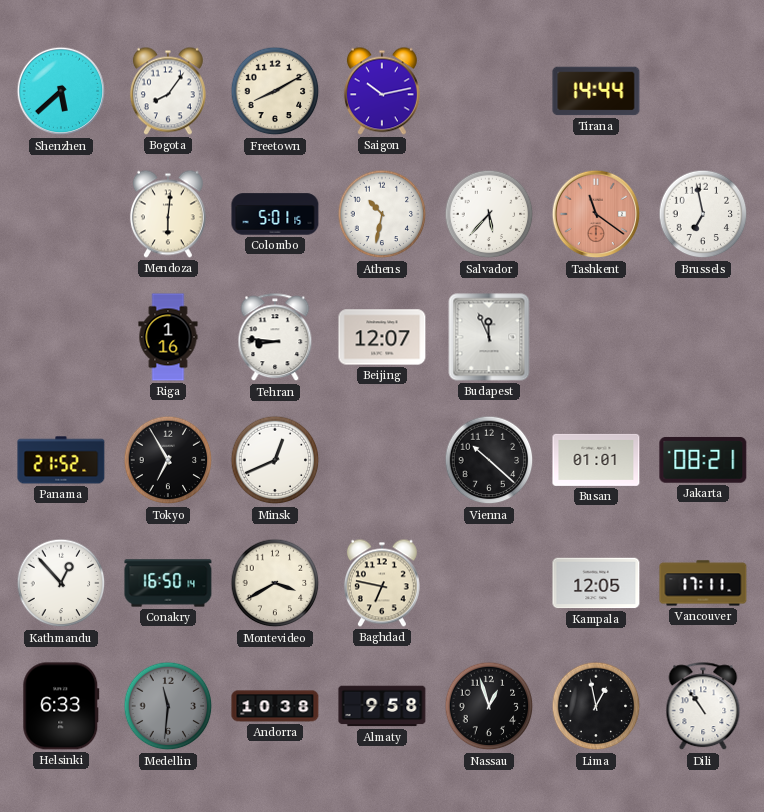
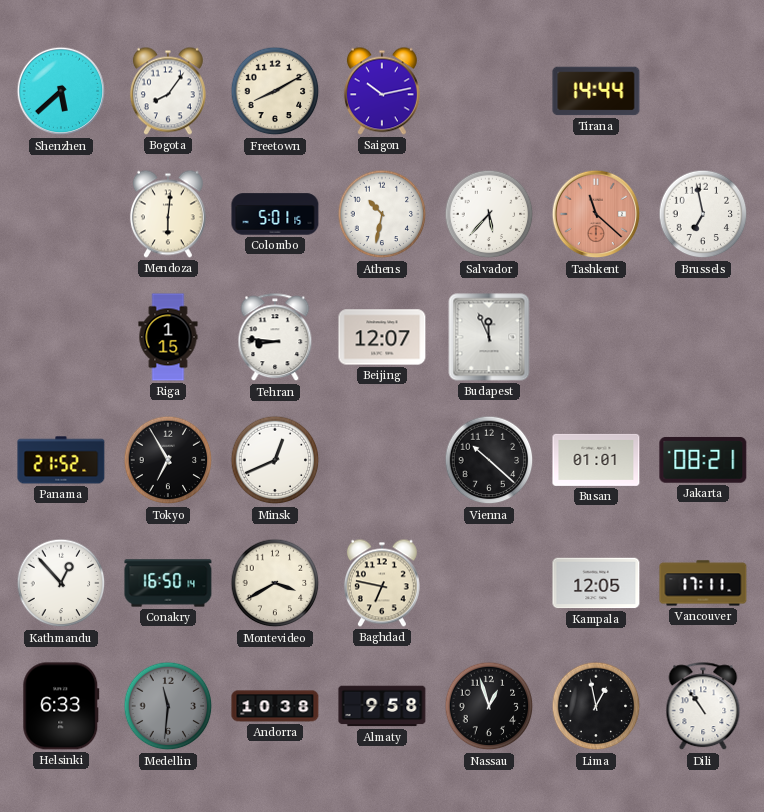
Tashkent: 11:21 -> 11:22 (596, 214)
Riga: 1:16 -> 1:15 (168, 337)
